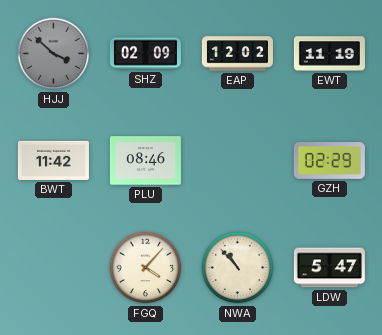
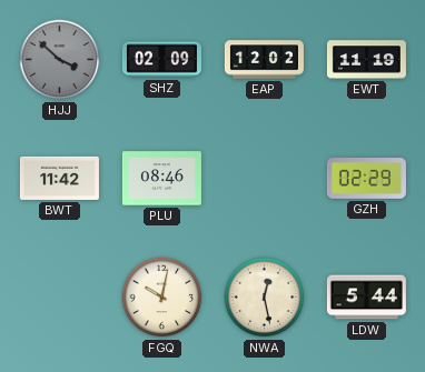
FGQ: 4:07 -> 10:02 (162, 298)
NWA: 10:53 -> 12:28 (265, 298)
LDW: 5:47 -> 5:44 (366, 298)
